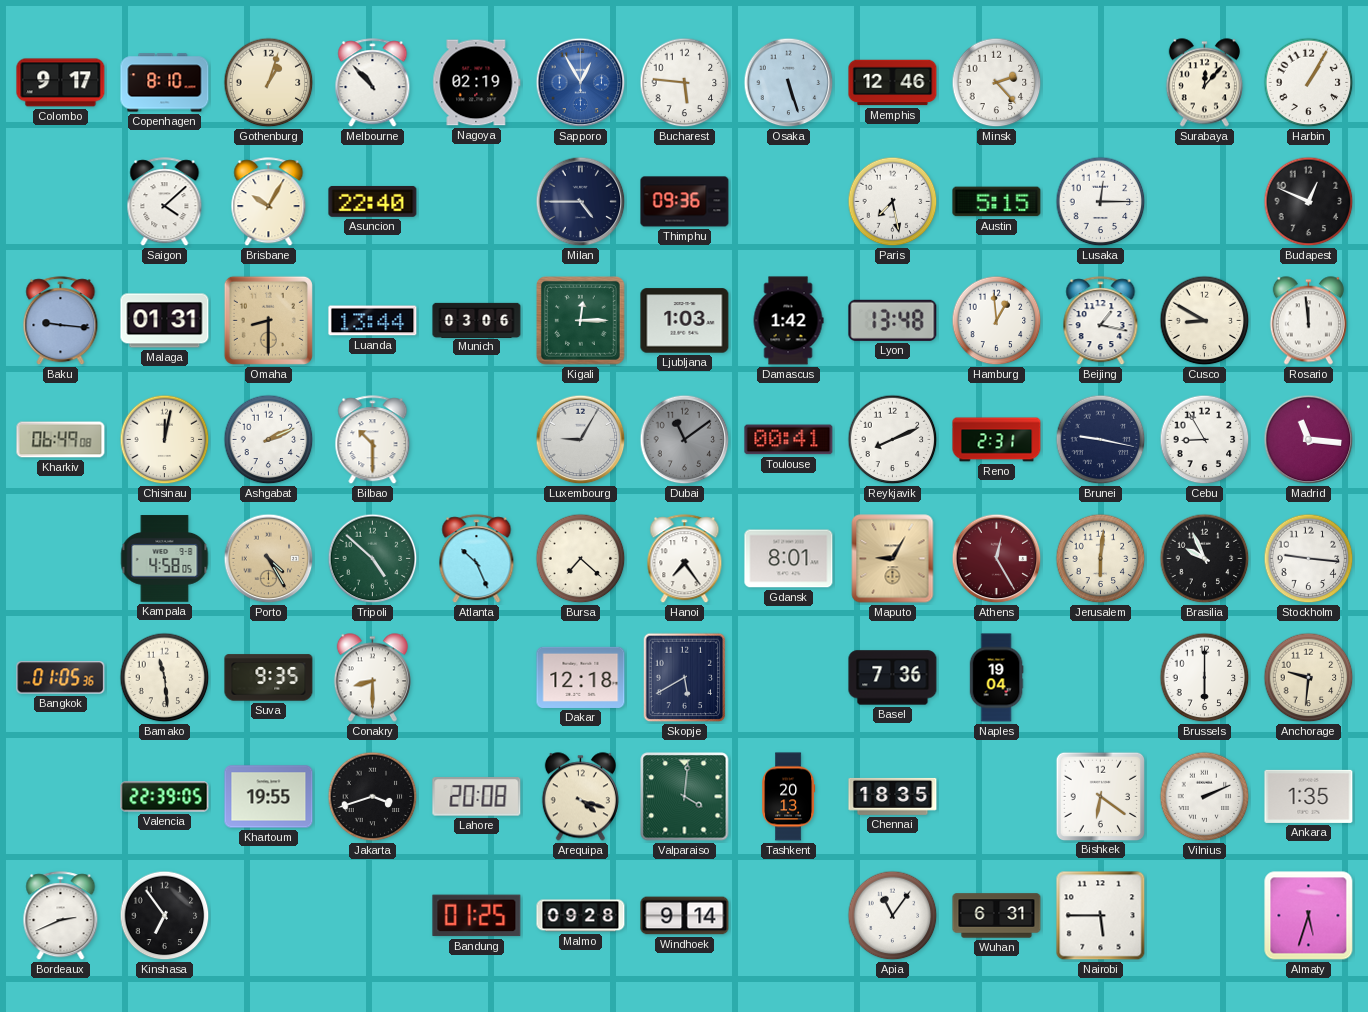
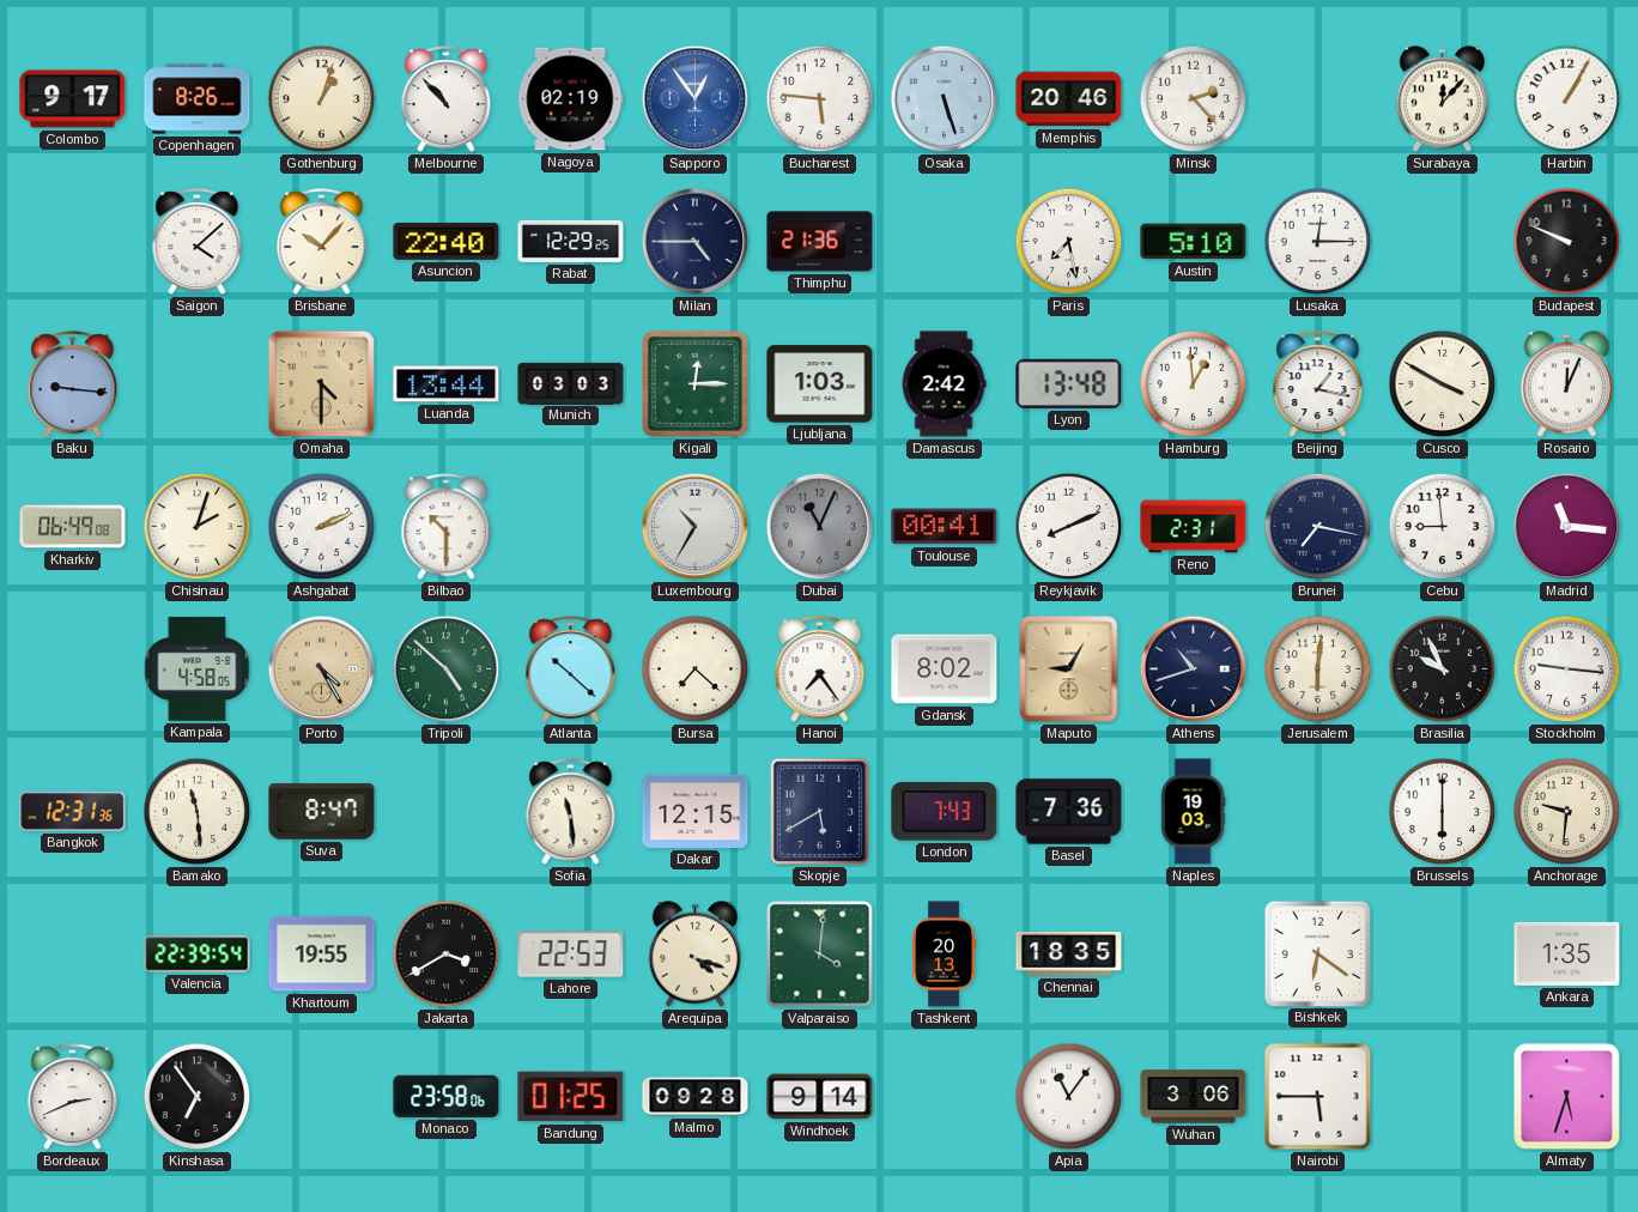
Copenhagen: 8:10 -> 8:26 (198, 99)
Sapporo: 12:55 -> 12:54 (696, 99)
Memphis: 12:46 -> 20:46 (1069, 99)
Brisbane: 10:05 -> 10:07 (322, 242)
Rabat: none -> 12:29 (571, 241)
Thimphu: 09:36 -> 21:36 (820, 242)
Austin: 5:15 -> 5:10 (1194, 242)
Budapest: 12:49 -> 9:49 (1567, 242)
Malaga: 01:31 -> none (165, 321)
Omaha: 8:30 -> 4:30 (321, 383)
Munich: 03:06 -> 03:03 (571, 383)
Damascus: 1:42 -> 2:42 (944, 384)
Cusco: 8:50 -> 3:50 (1443, 384)
Rosario: 11:59 -> 12:04 (1566, 384)
Chisinau: 12:02 -> 2:03 (198, 527)
Luxembourg: 9:05 -> 10:35 (696, 527)
Dubai: 11:09 -> 11:04 (820, 527)
Brunei: 9:17 -> 7:17 (1318, 527)
Cebu: 8:55 -> 8:59 (1443, 527)
Atlanta: 10:26 -> 10:22 (571, 669)
Gdansk: 8:01 -> 8:02 (945, 669)
Athens: 12:25 -> 10:42 (1194, 669)
Athens dial: burgundy -> navy (1194, 669)
Bangkok: 01:05 -> 12:31 (73, 812)
Suva: 9:35 -> 8:47 (322, 812)
Conakry: 8:30 -> none (372, 678)
Sofia: none -> 11:29 (571, 812)
Dakar: 12:18 -> 12:15 (696, 811)
London: none -> 7:43 (945, 812)
Naples: 19:04 -> 19:03 (1193, 812)
Valencia: 22:39:05 -> 22:39:54 (198, 955)
Jakarta: 3:42 -> 3:40 (447, 955)
Lahore: 20:08 -> 22:53 (571, 955)
Vilnius: 2:11 -> none (1205, 797)
Monaco: none -> 23:58 (447, 1096)
Wuhan: 6:31 -> 3:06 (1194, 1097)
